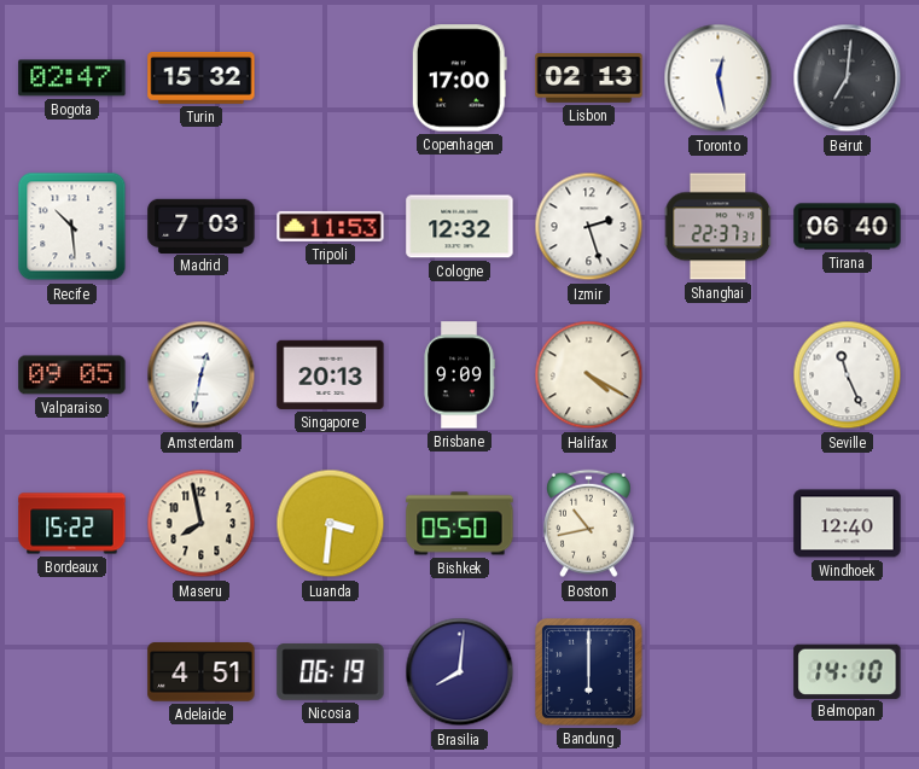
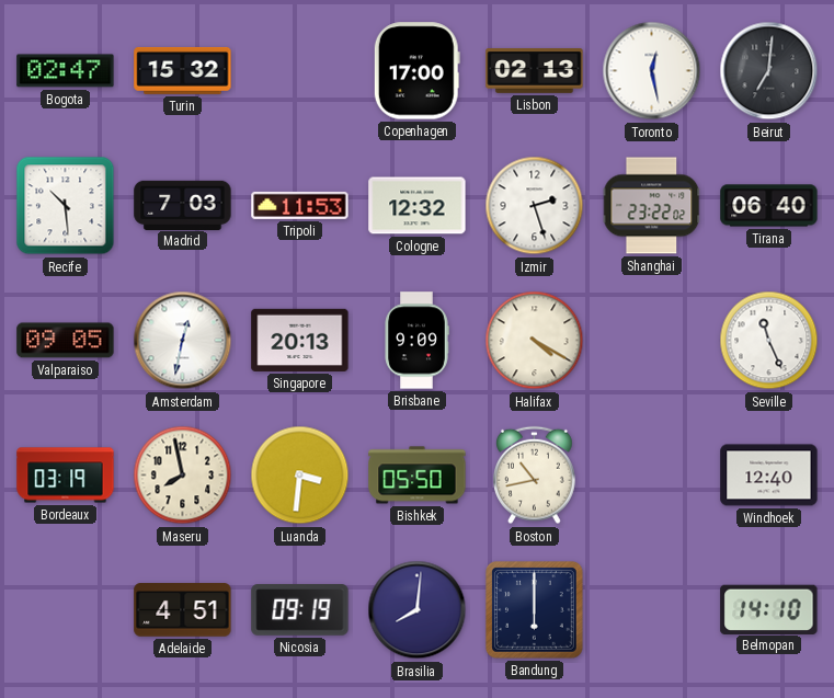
Shanghai: 22:37 -> 23:22 (652, 206)
Bordeaux: 15:22 -> 03:19 (66, 476)
Nicosia: 06:19 -> 09:19 (300, 610)
